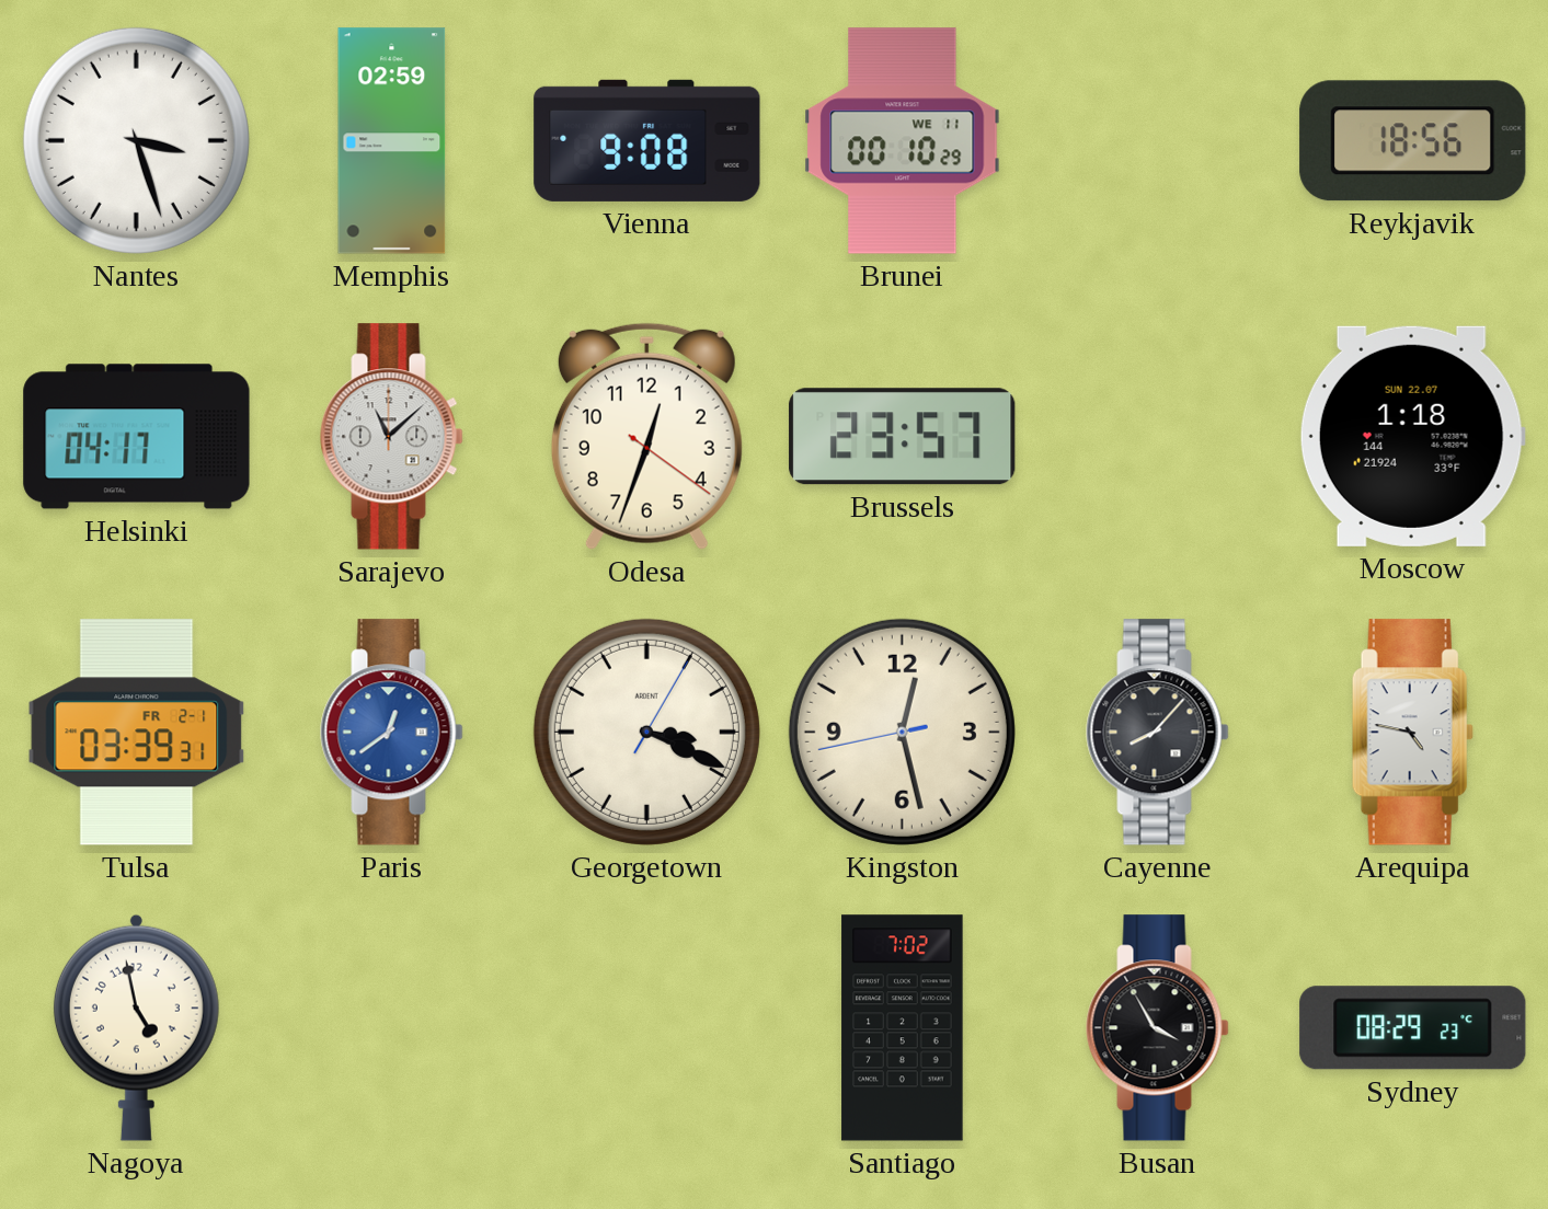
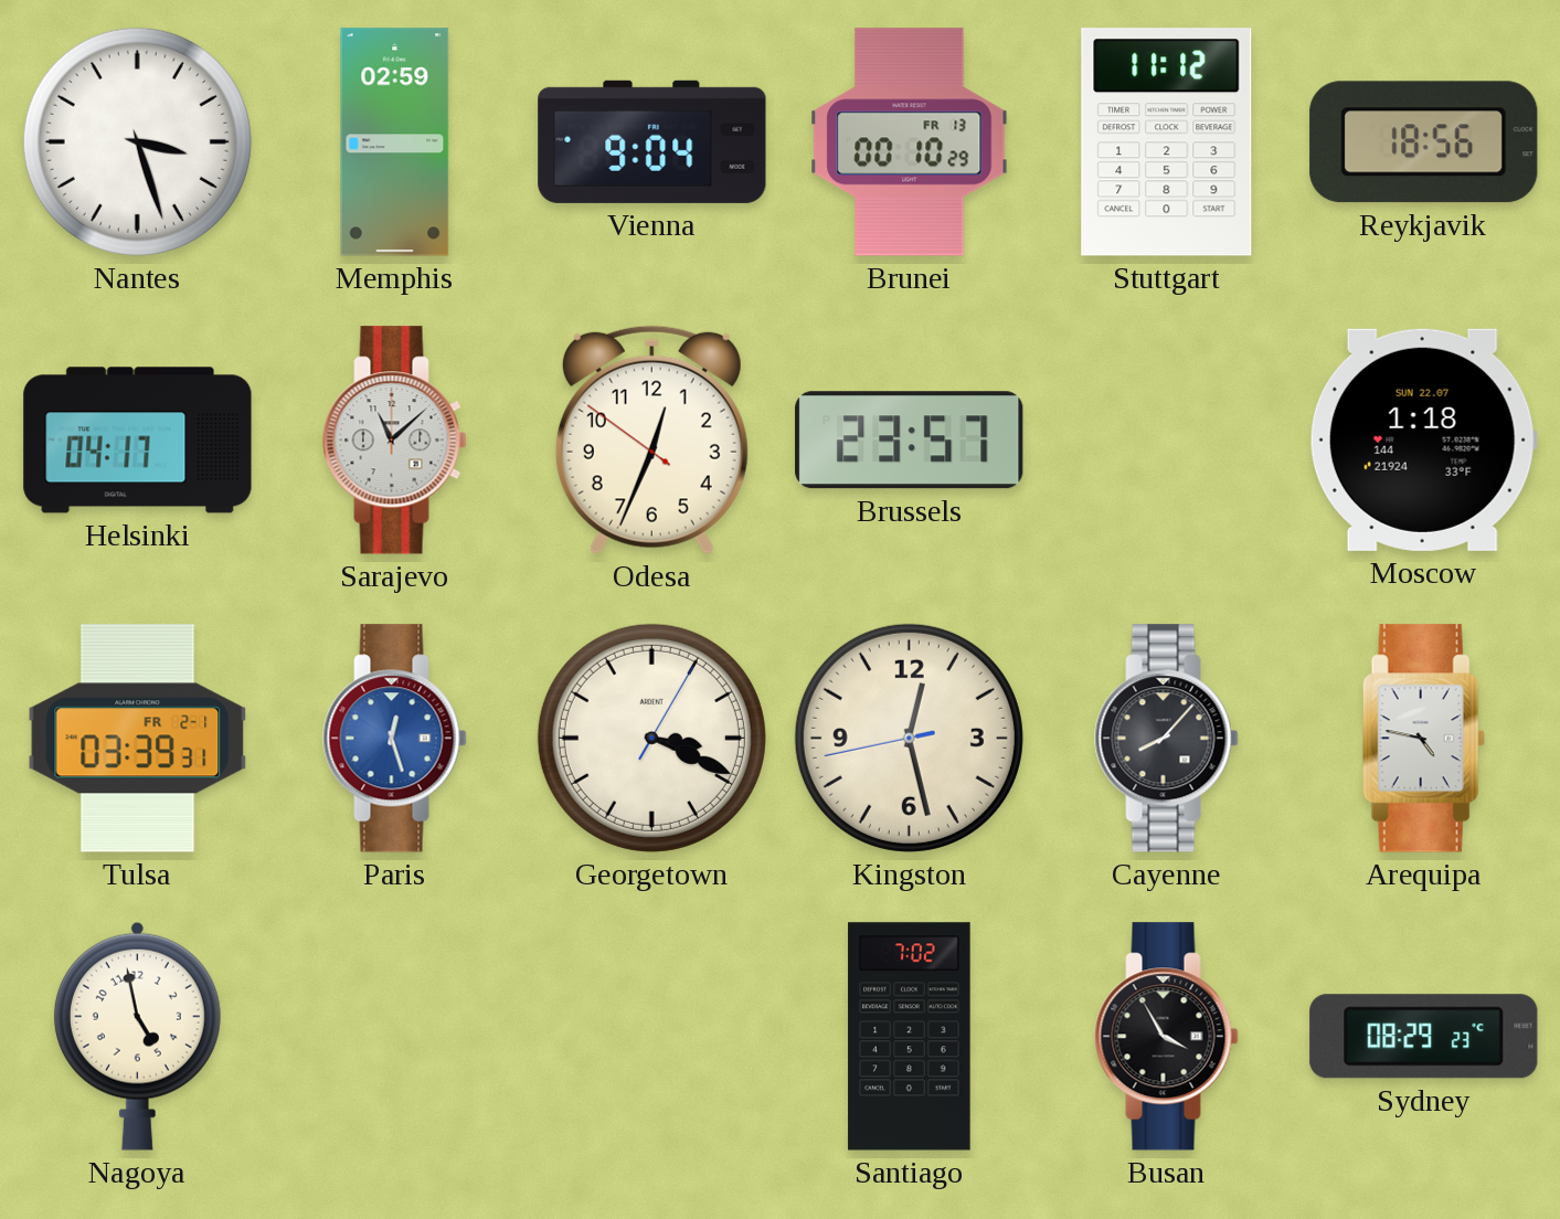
Vienna: 9:08 -> 9:04 (652, 141)
Brunei date: WE 11 -> FR 13 (910, 142)
Stuttgart: none -> 11:12 (1167, 142)
Odesa: 12:33:21 -> 12:33:51 (651, 439)
Paris: 12:39 -> 12:27 (395, 739)
